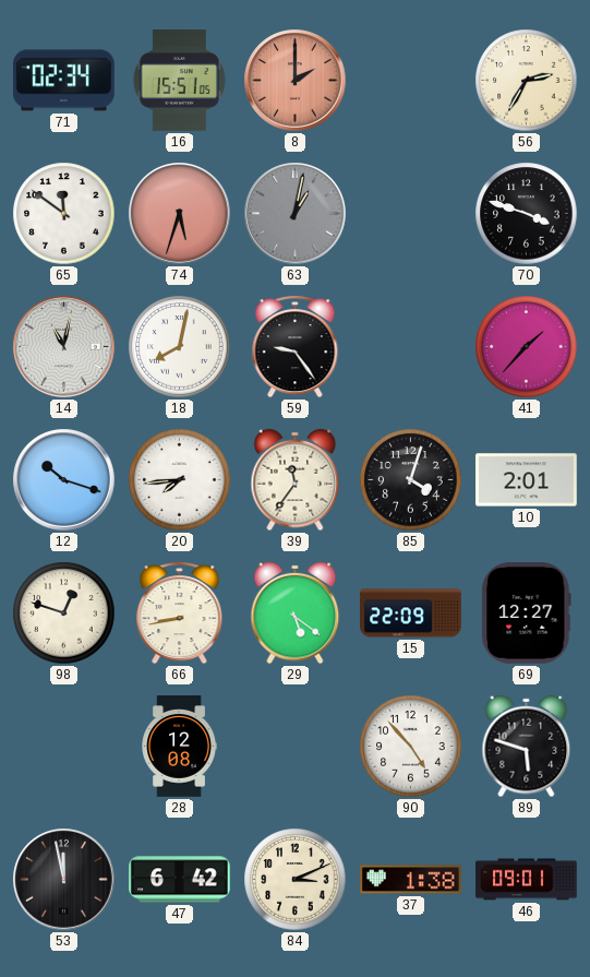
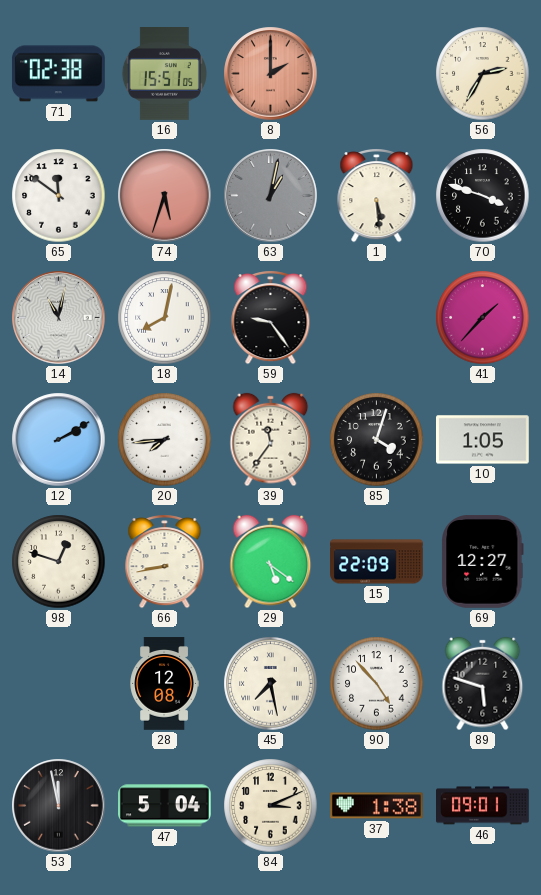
71: 02:34 -> 02:38 (59, 74)
1: none -> 5:29 (377, 196)
12: 10:18 -> 2:10 (59, 440)
10: 2:01 -> 1:05 (483, 440)
45: none -> 7:28 (271, 684)
47: 6:42 -> 5:04 (165, 806)
